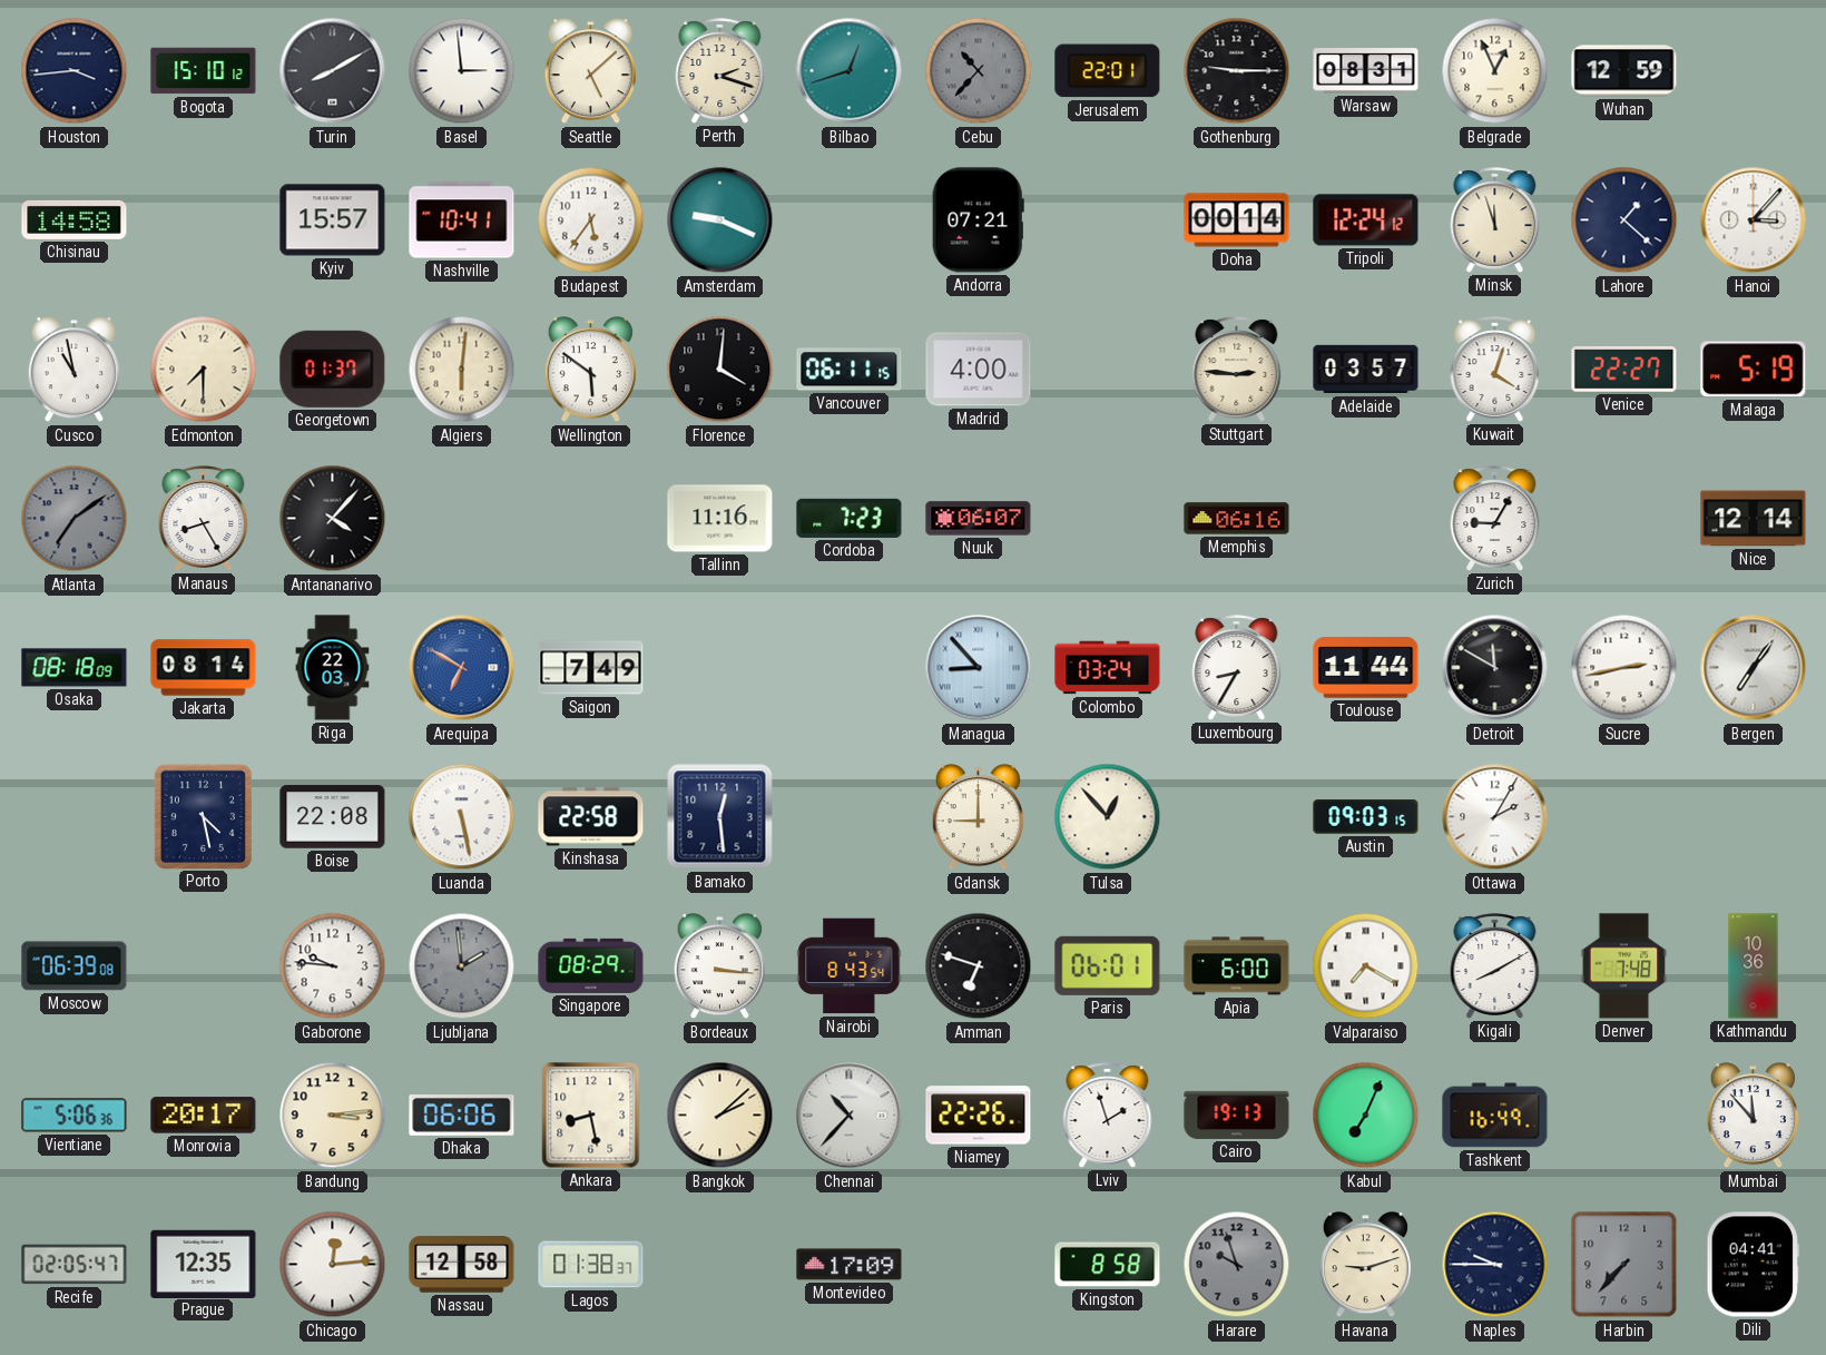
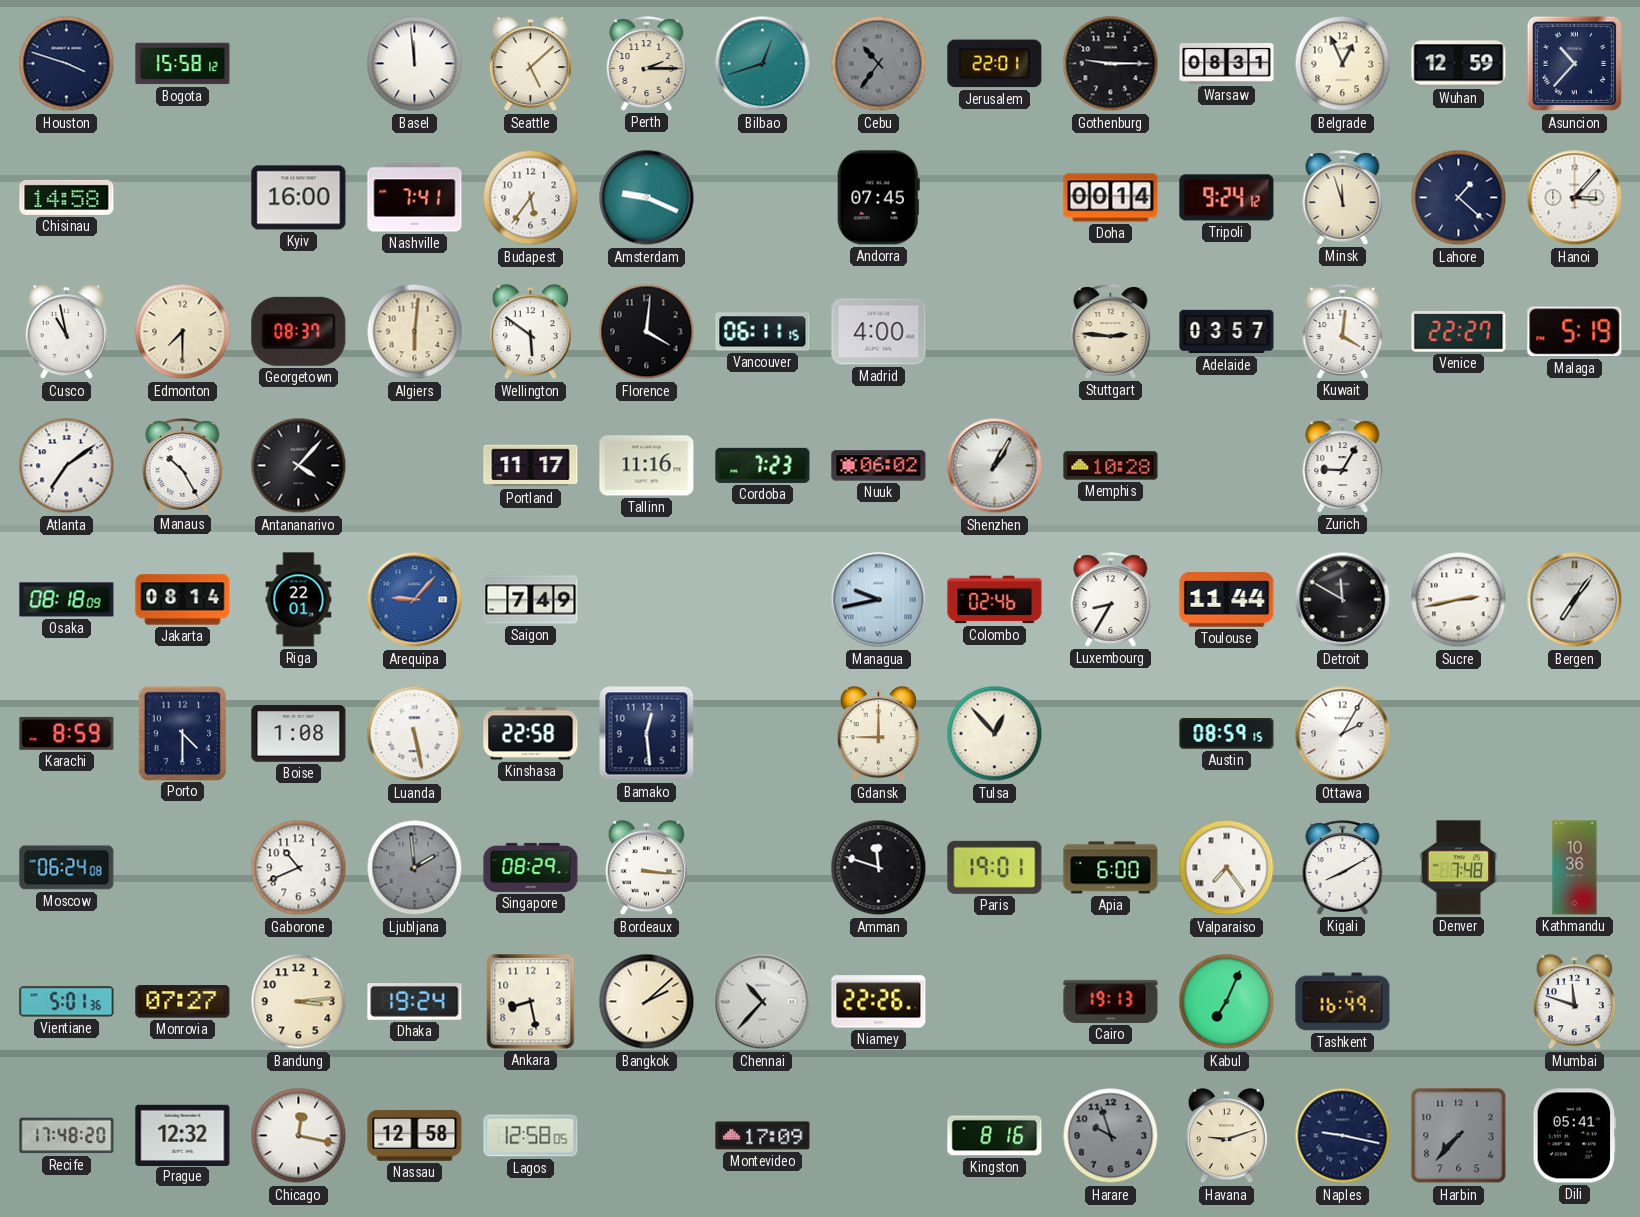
Houston: 3:44 -> 3:48 (67, 64)
Bogota: 15:10 -> 15:58 (183, 64)
Turin: 8:10 -> none (333, 71)
Basel: 2:59 -> 11:59 (415, 64)
Perth: 2:18 -> 2:15 (647, 64)
Cebu: 10:37 -> 10:36 (879, 64)
Asuncion: none -> 10:37 (1575, 64)
Kyiv: 15:57 -> 16:00 (299, 198)
Nashville: 10:41 -> 7:41 (415, 198)
Andorra: 07:21 -> 07:45 (878, 198)
Tripoli: 12:24 -> 9:24 (1227, 198)
Georgetown: 01:37 -> 08:37 (299, 331)
Kuwait: 4:03 -> 4:01 (1343, 332)
Atlanta dial: grey -> white (67, 466)
Manaus: 8:25 -> 10:25 (183, 466)
Portland: none -> 11:17 (531, 466)
Nuuk: 06:07 -> 06:02 (879, 466)
Shenzhen: none -> 1:05 (995, 466)
Memphis: 06:16 -> 10:28 (1111, 466)
Nice: 12:14 -> none (1754, 519)
Riga: 22:03 -> 22:01 (299, 600)
Arequipa: 6:50 -> 9:07 (415, 600)
Managua: 8:53 -> 9:43 (879, 600)
Colombo: 03:24 -> 02:46 (995, 600)
Karachi: none -> 8:59 (67, 733)
Porto: 4:28 -> 4:30 (182, 733)
Boise: 22:08 -> 1:08 (299, 734)
Austin: 09:03 -> 08:59 (1227, 734)
Moscow: 06:39 -> 06:24 (67, 868)
Gaborone: 9:46 -> 10:41 (299, 868)
Nairobi: 8:43 -> none (850, 966)
Amman: 6:48 -> 11:48 (879, 868)
Paris: 06:01 -> 19:01 (995, 867)
Valparaiso: 7:20 -> 7:24 (1227, 868)
Vientiane: 5:06 -> 5:01 (67, 1002)
Monrovia: 20:17 -> 07:27 (183, 1002)
Dhaka: 06:06 -> 19:24 (415, 1002)
Lviv: 1:57 -> none (1108, 1116)
Mumbai: 11:53 -> 11:48 (1574, 1002)
Recife: 02:05 -> 17:48 (67, 1136)
Prague: 12:35 -> 12:32 (183, 1135)
Chicago: 12:14 -> 12:17 (299, 1136)
Lagos: 01:38 -> 12:58 (531, 1136)
Kingston: 8:58 -> 8:16 (995, 1136)
Naples: 9:45 -> 9:17 (1343, 1136)
Dili: 04:41 -> 05:41 (1574, 1136)
